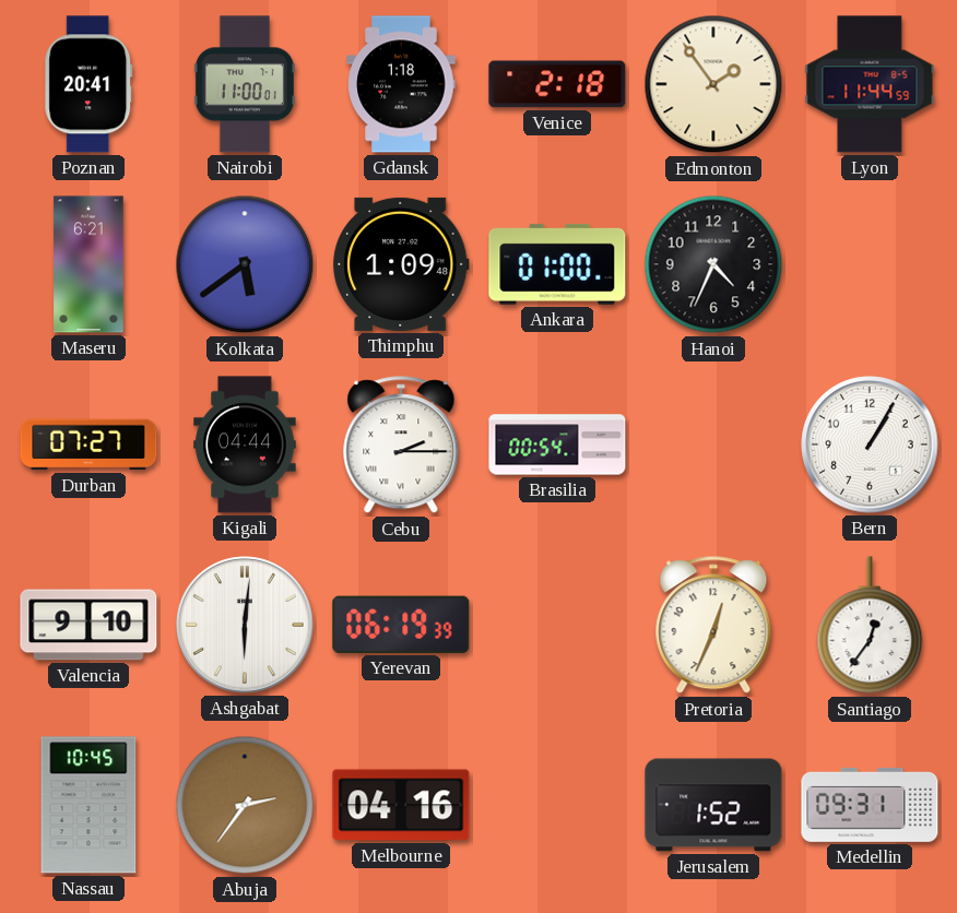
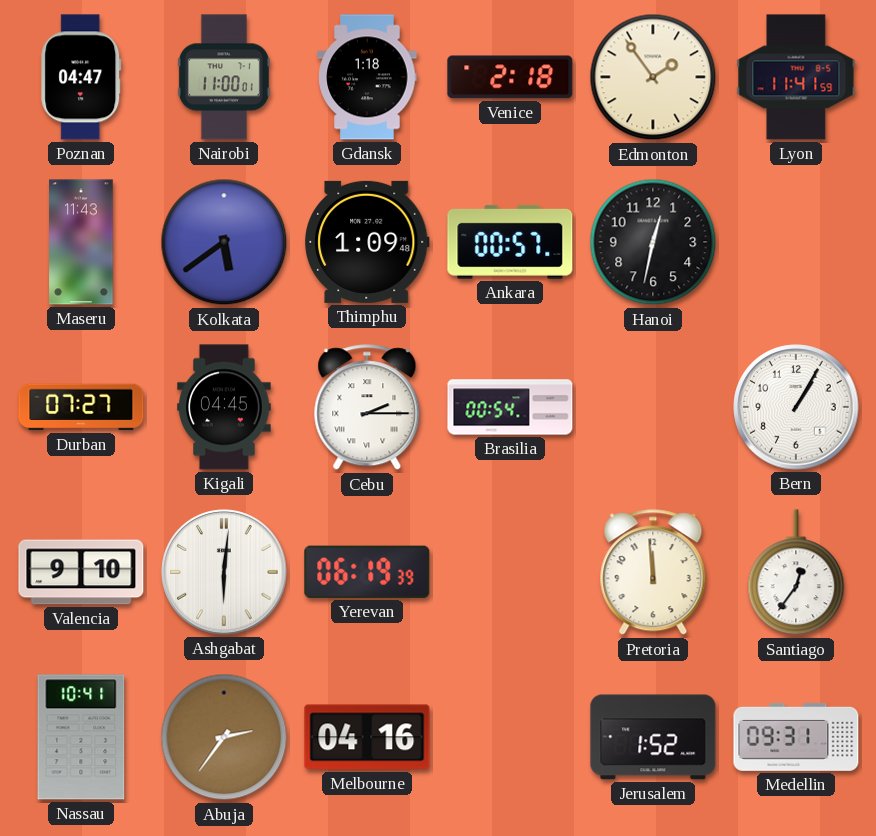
Poznan: 20:41 -> 04:47 (81, 77)
Lyon: 11:44 -> 11:41 (796, 77)
Maseru: 6:21 -> 11:43 (81, 242)
Ankara: 01:00 -> 00:57 (510, 242)
Hanoi: 4:34 -> 12:32 (653, 242)
Kigali: 04:44 -> 04:45 (224, 407)
Pretoria: 12:34 -> 11:59 (653, 573)
Nassau: 10:45 -> 10:41 (81, 737)
